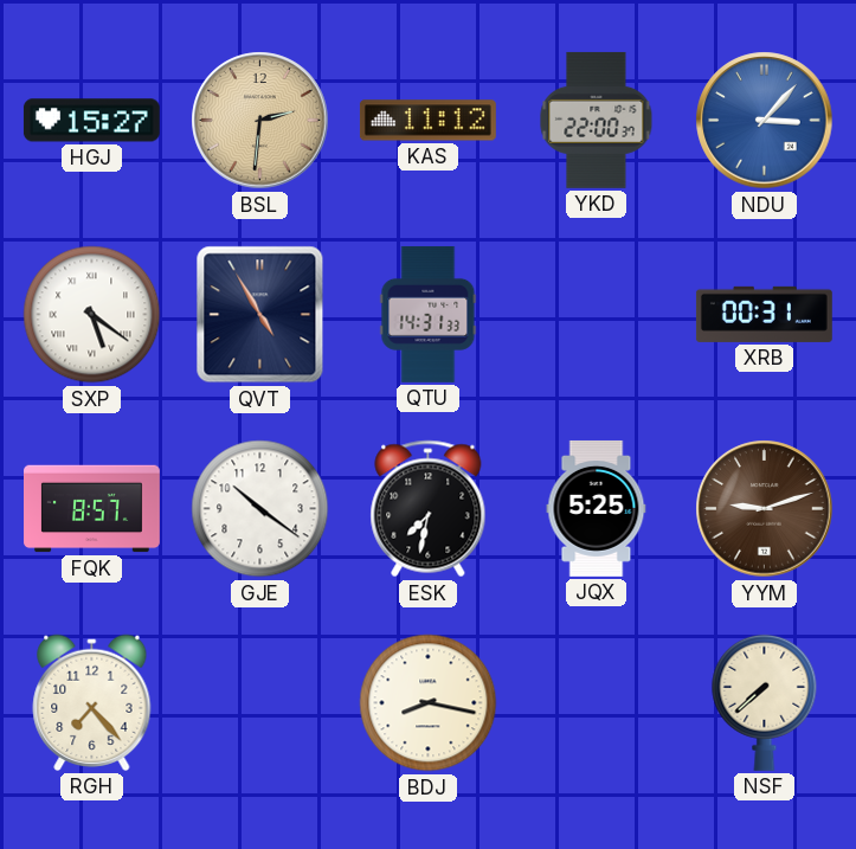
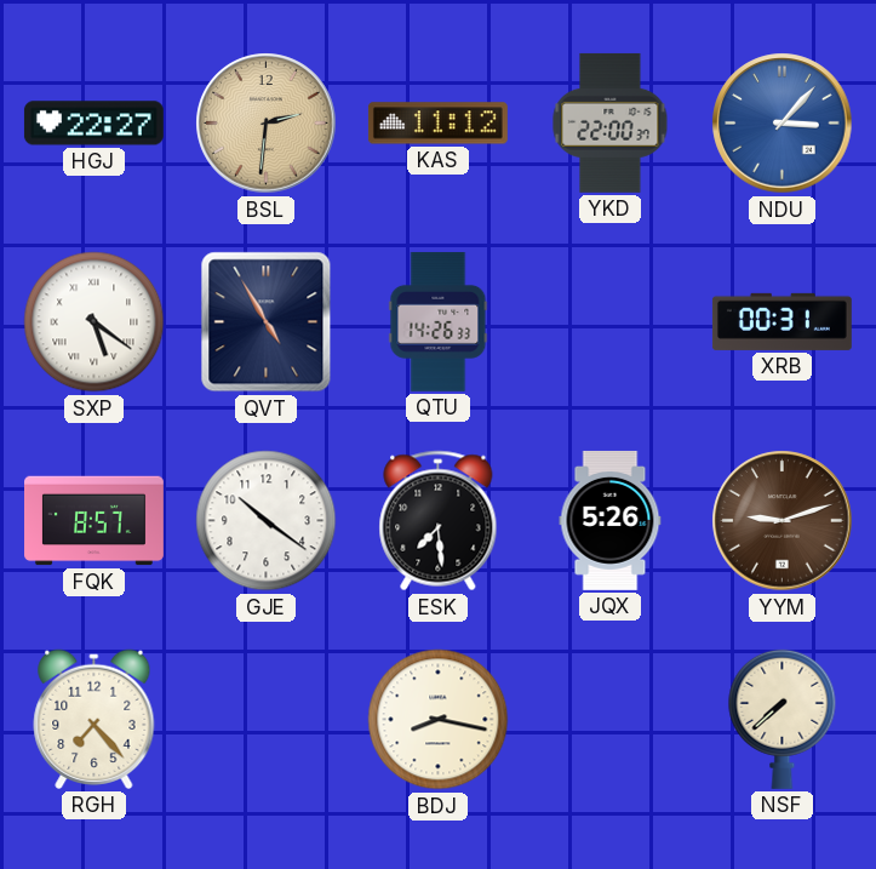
HGJ: 15:27 -> 22:27 (93, 124)
QTU: 14:31 -> 14:26 (439, 321)
ESK: 7:32 -> 7:29 (439, 521)
JQX: 5:25 -> 5:26 (611, 520)
